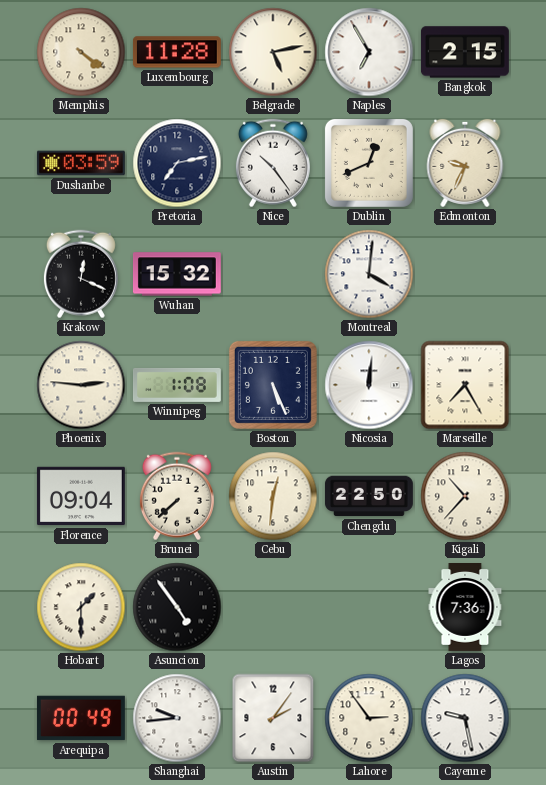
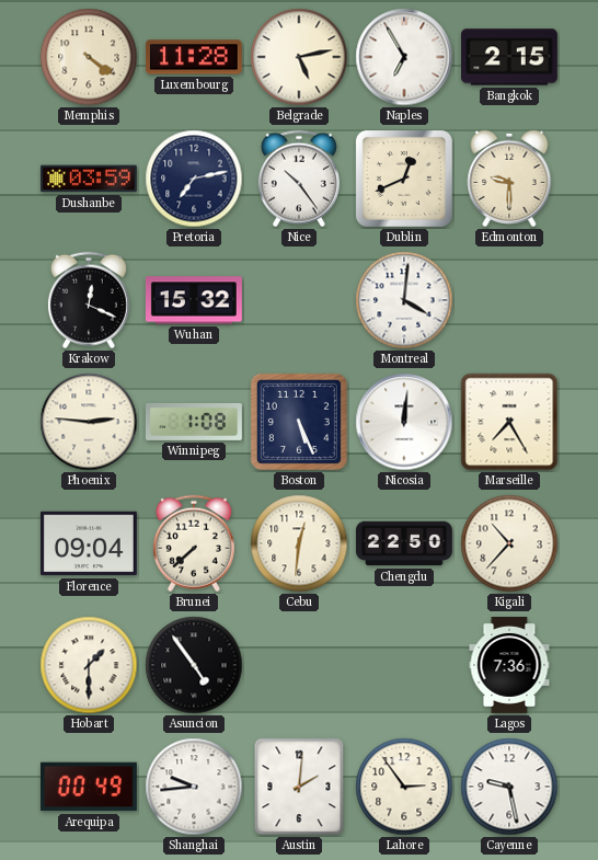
Edmonton: 9:34 -> 9:30 (509, 179)
Austin: 2:06 -> 2:01 (299, 787)
